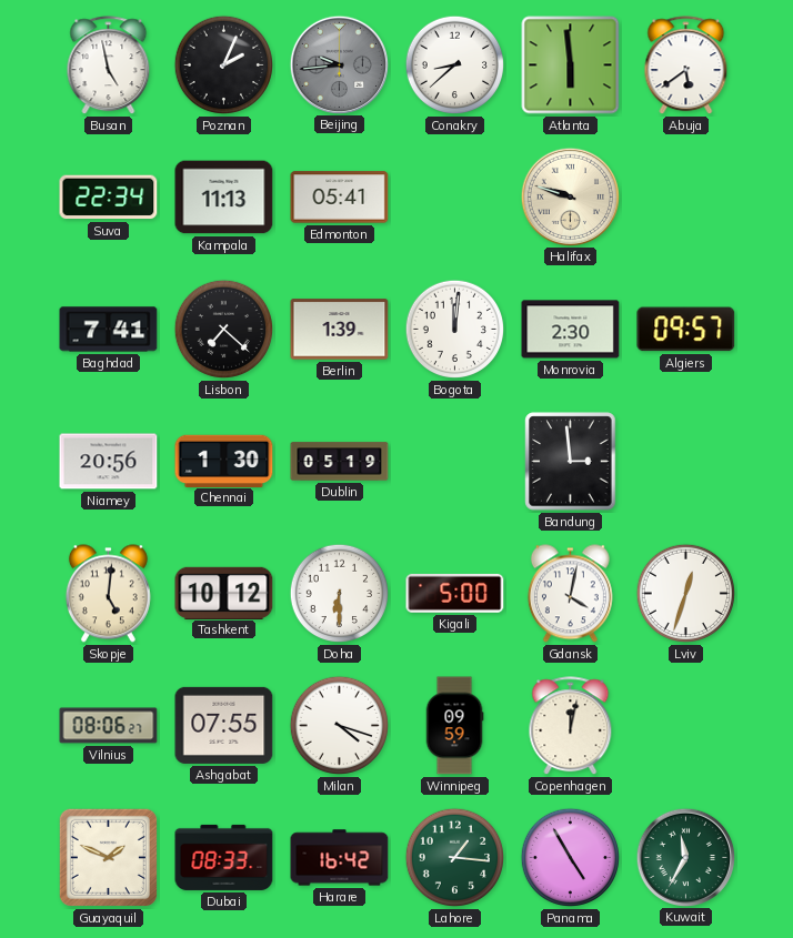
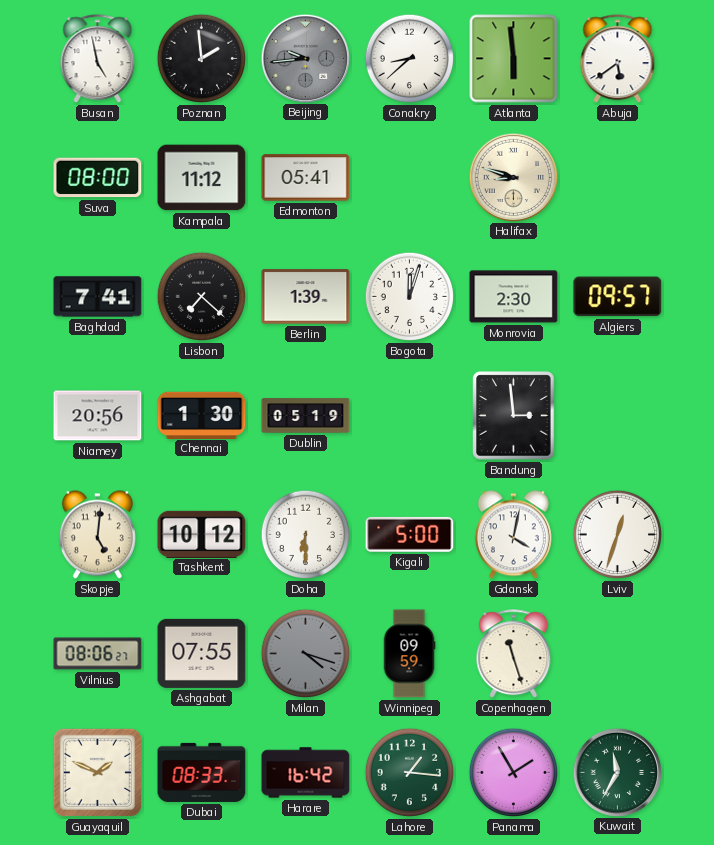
Poznan: 2:04 -> 1:59 (202, 59)
Suva: 22:34 -> 08:00 (98, 178)
Kampala: 11:13 -> 11:12 (202, 178)
Halifax: 9:48 -> 8:48 (513, 177)
Bogota: 12:01 -> 12:03 (410, 297)
Milan dial: white -> grey (306, 654)
Copenhagen: 12:02 -> 11:27 (514, 654)
Panama: 4:55 -> 1:55 (514, 773)
